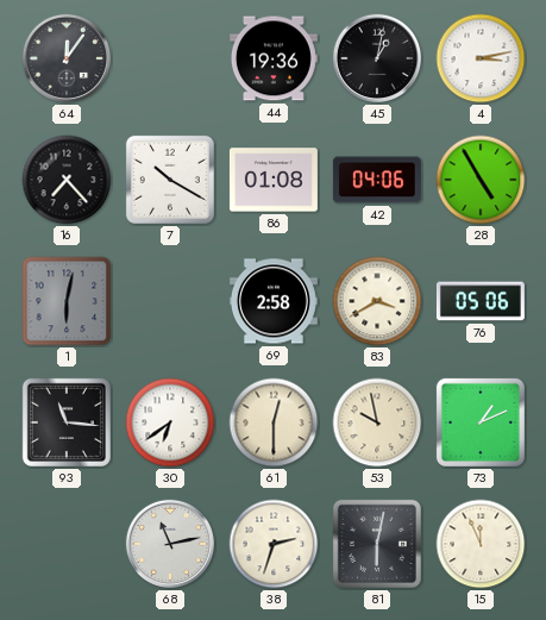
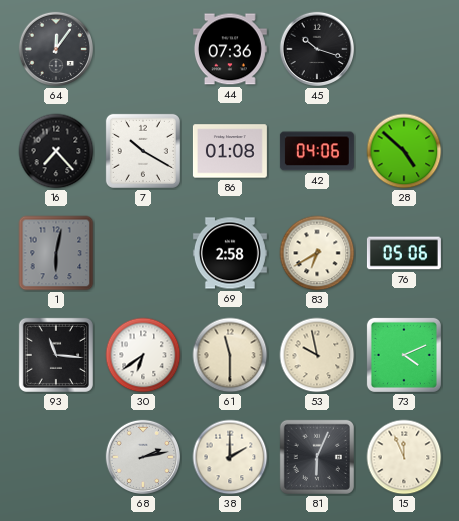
44: 19:36 -> 07:36 (230, 49)
45: 1:02 -> 10:18 (317, 49)
4: 3:13 -> none (481, 58)
28: 4:55 -> 4:52 (404, 151)
83: 3:40 -> 6:40 (317, 253)
61: 12:30 -> 11:30 (230, 355)
73: 1:11 -> 4:11 (404, 355)
68: 11:13 -> 2:13 (143, 457)
38: 2:33 -> 2:00 (230, 457)
81: 6:02 -> 6:04 (317, 457)
